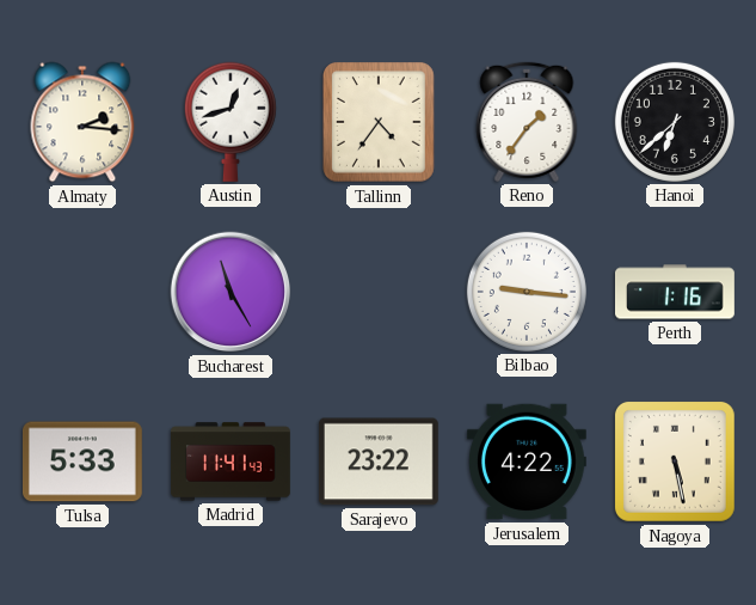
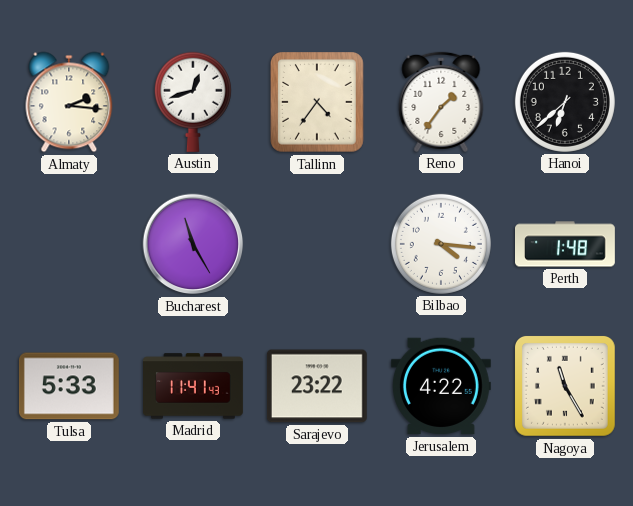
Bilbao: 9:16 -> 4:16 (441, 244)
Perth: 1:16 -> 1:48 (566, 244)
Nagoya: 5:28 -> 11:25 (565, 386)
